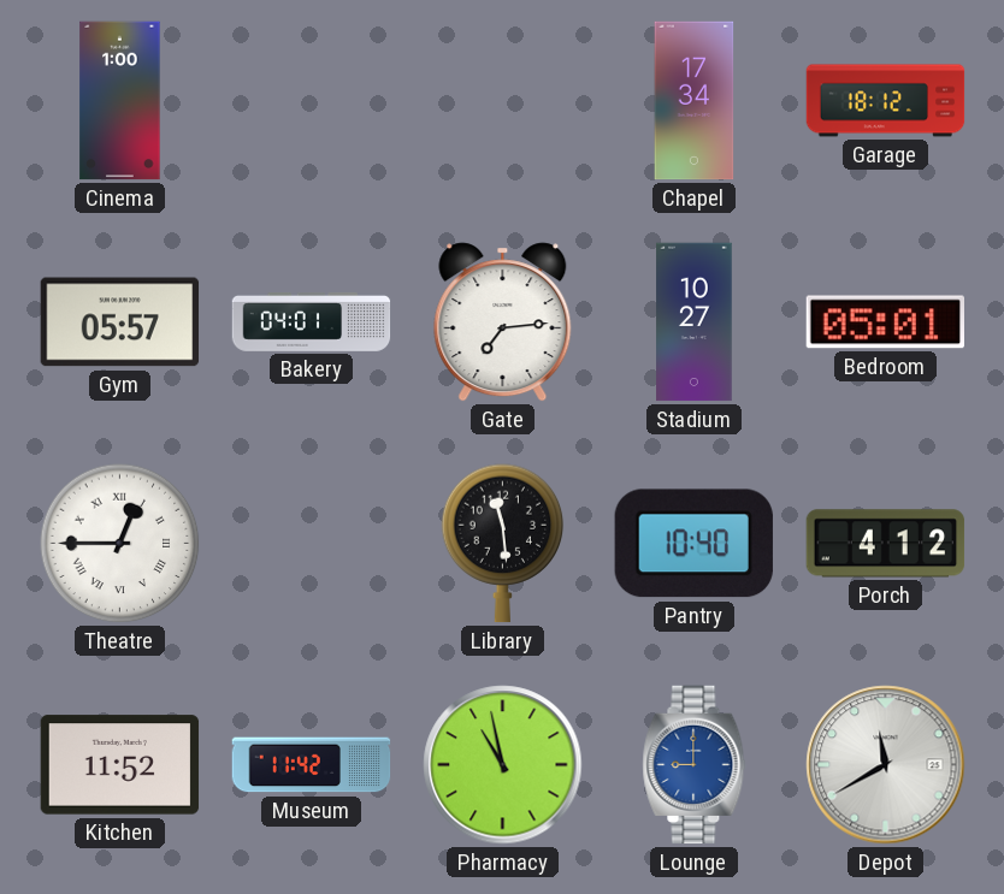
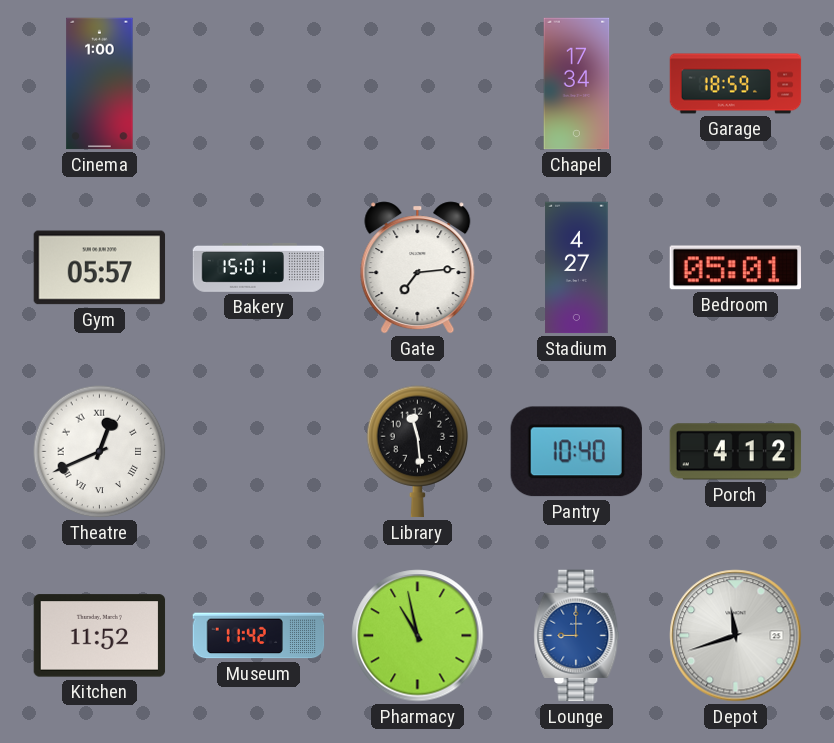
Garage: 18:12 -> 18:59 (736, 84)
Bakery: 04:01 -> 15:01 (259, 268)
Stadium: 10:27 -> 4:27 (577, 268)
Theatre: 12:45 -> 12:41 (100, 452)
Depot: 11:40 -> 11:42 (736, 636)
